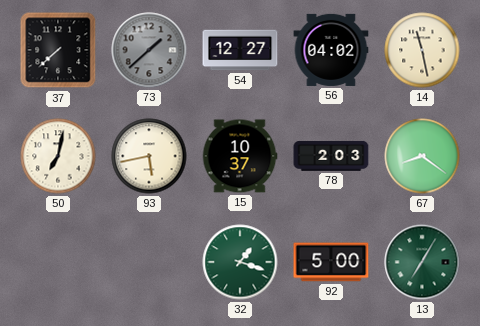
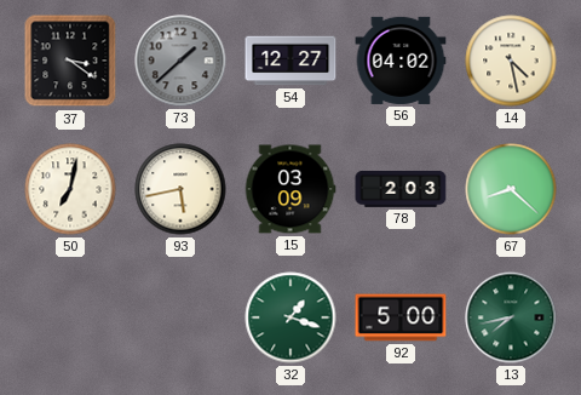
37: 7:38 -> 3:21 (70, 61)
14: 11:28 -> 4:28 (511, 61)
15: 10:37 -> 03:09 (290, 189)
67: 8:21 -> 8:22 (511, 189)
13: 7:05 -> 7:43 (511, 317)
